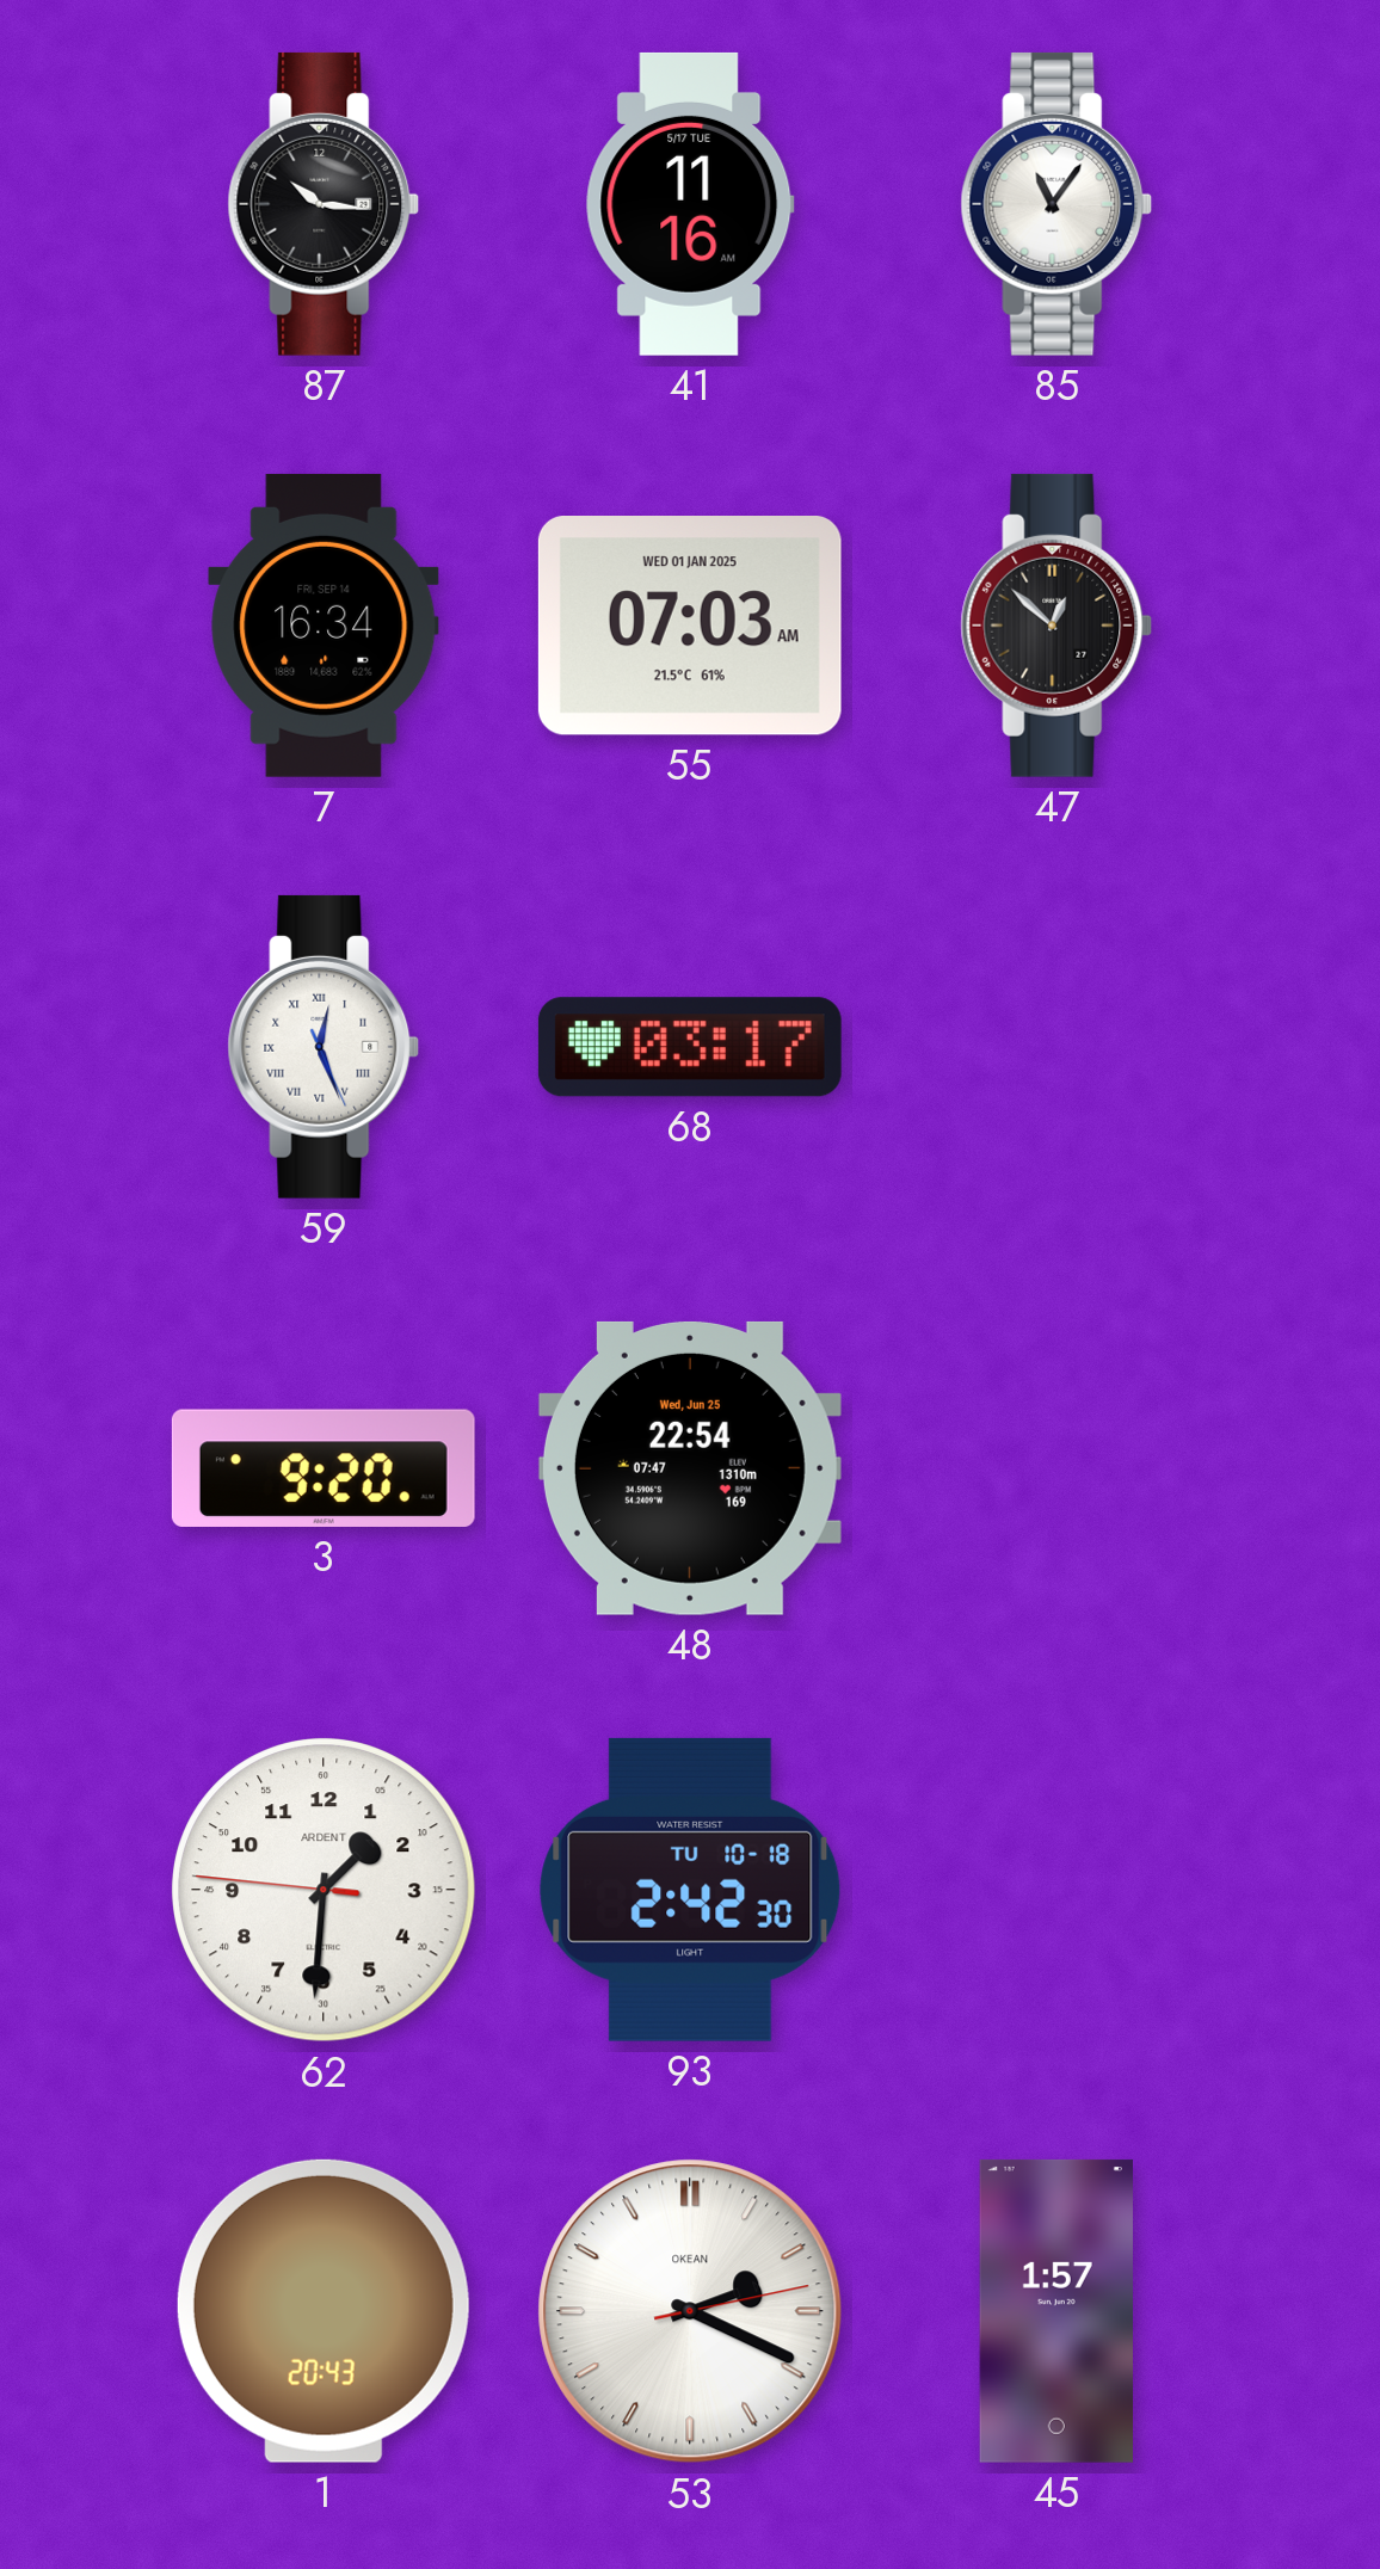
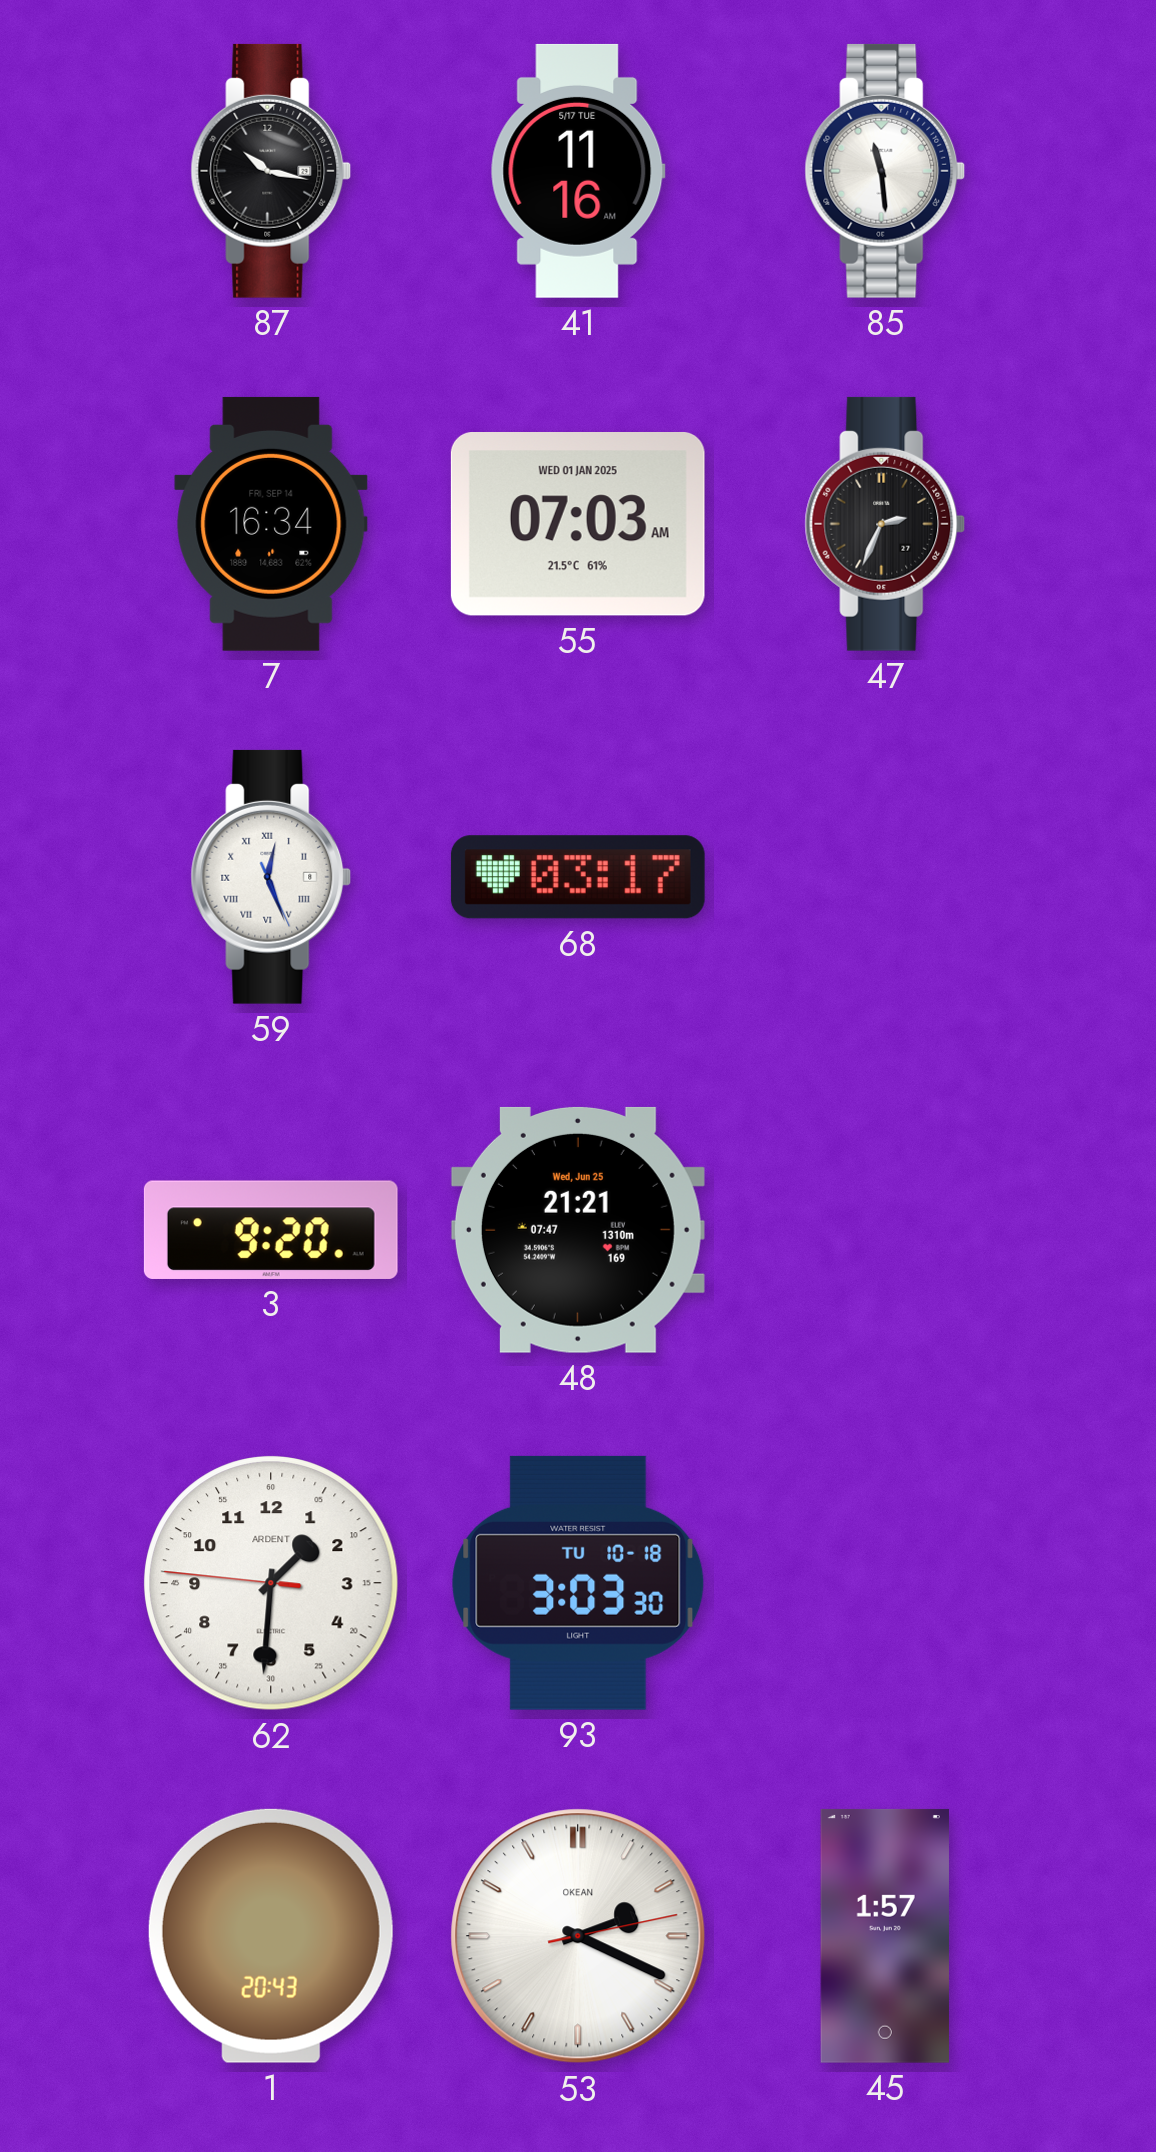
87: 10:16 -> 10:17 (271, 171)
85: 11:06 -> 11:29 (885, 171)
47: 12:52 -> 2:34 (885, 524)
48: 22:54 -> 21:21 (578, 1230)
93: 2:42 -> 3:03 (578, 1583)
